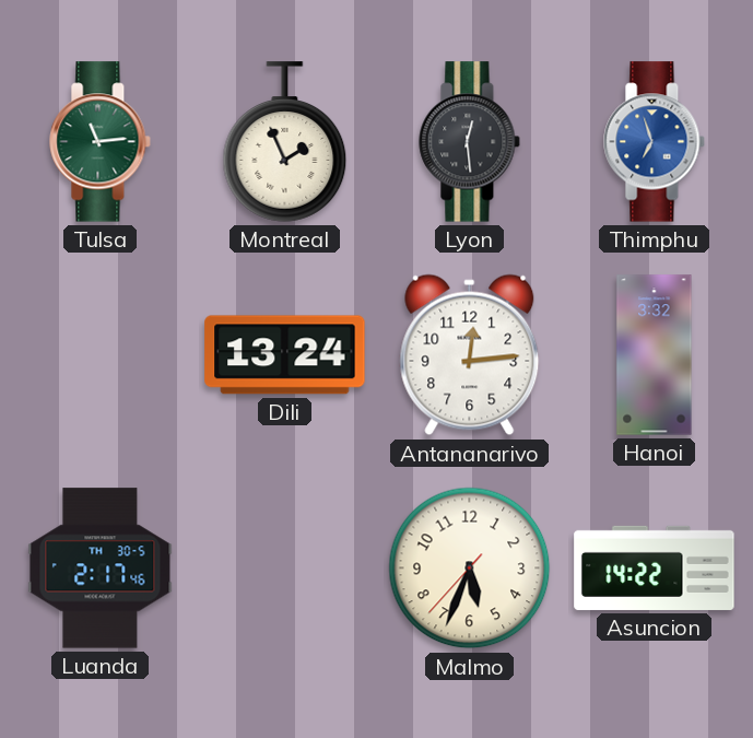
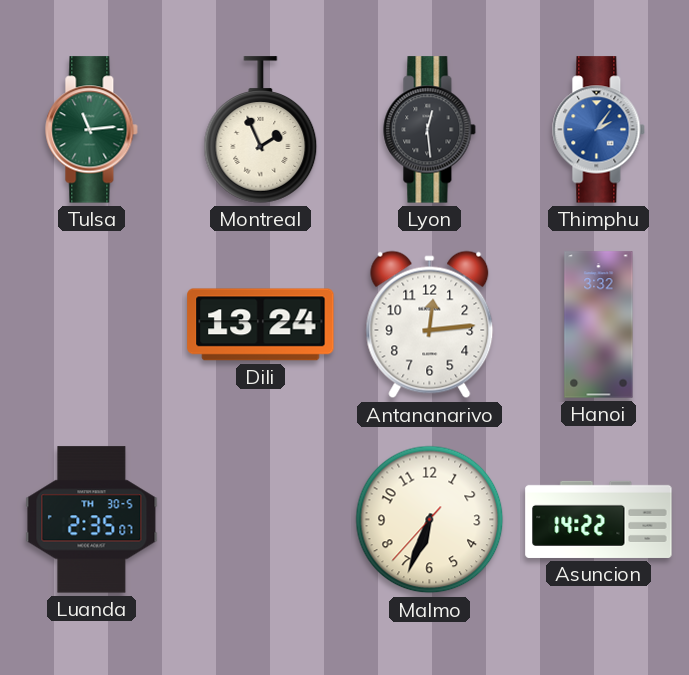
Thimphu: 6:57 -> 2:06 (599, 130)
Luanda: 2:17 -> 2:35 (92, 520)
Malmo: 5:33 -> 6:33 (430, 520)
